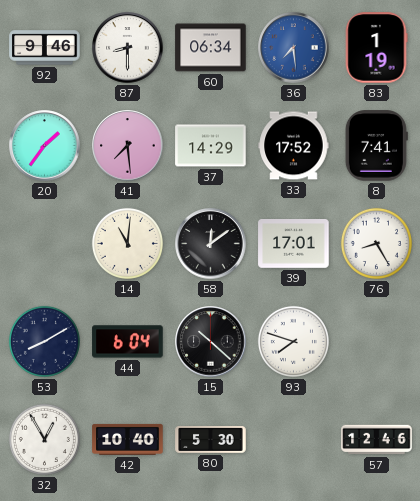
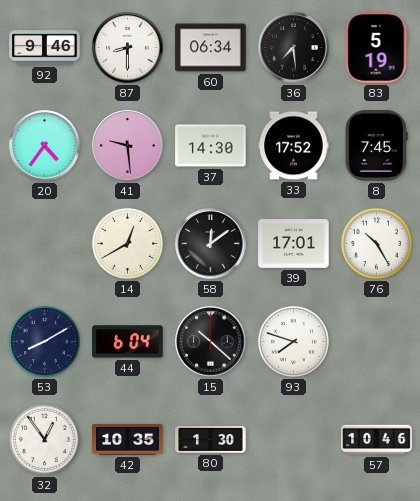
36 dial: blue -> black (294, 48)
83: 1:19 -> 5:19 (376, 48)
20: 1:36 -> 4:36 (45, 146)
41: 7:29 -> 9:29 (128, 146)
37: 14:29 -> 14:30 (211, 146)
8: 7:41 -> 7:45 (376, 146)
14: 11:01 -> 12:40 (127, 243)
76: 8:25 -> 10:25 (376, 243)
32: 12:55 -> 12:54 (44, 439)
42: 10:40 -> 10:35 (128, 439)
80: 5:30 -> 1:30 (211, 440)
57: 12:46 -> 10:46 (377, 440)
